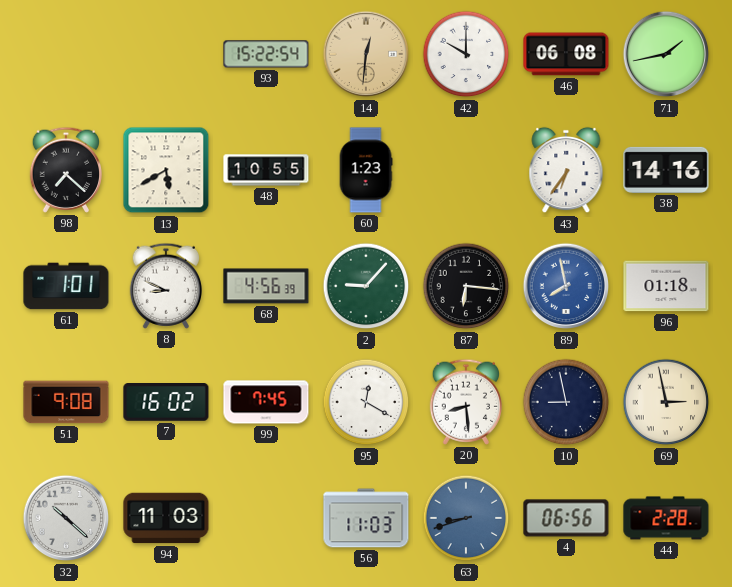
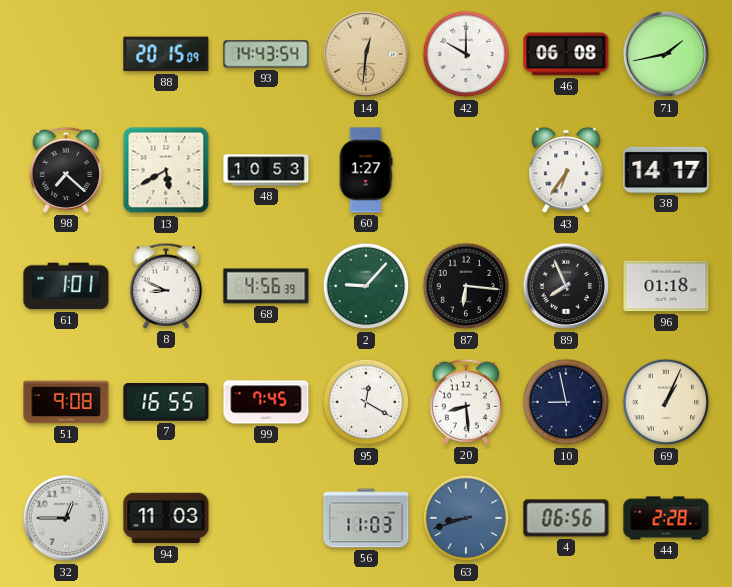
88: none -> 20:15 (166, 54)
93: 15:22 -> 14:43 (266, 54)
48: 10:55 -> 10:53 (266, 170)
60: 1:23 -> 1:27 (366, 170)
38: 14:16 -> 14:17 (666, 170)
89: 7:58 -> 7:56 (566, 286)
89 dial: blue -> black (566, 286)
7: 16:02 -> 16:55 (166, 402)
69: 2:58 -> 1:04 (666, 402)
32: 10:22 -> 12:45 (66, 518)
